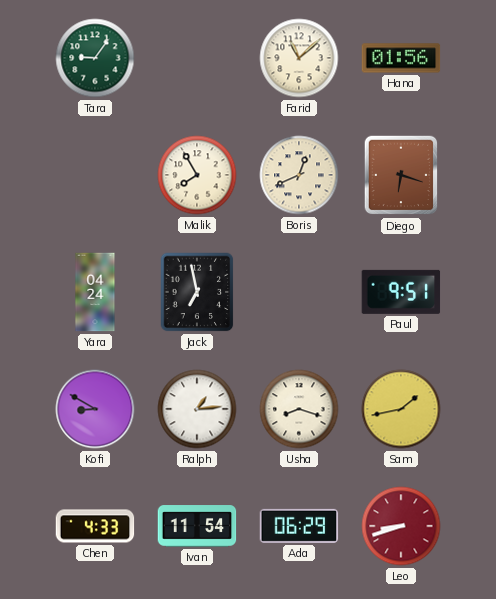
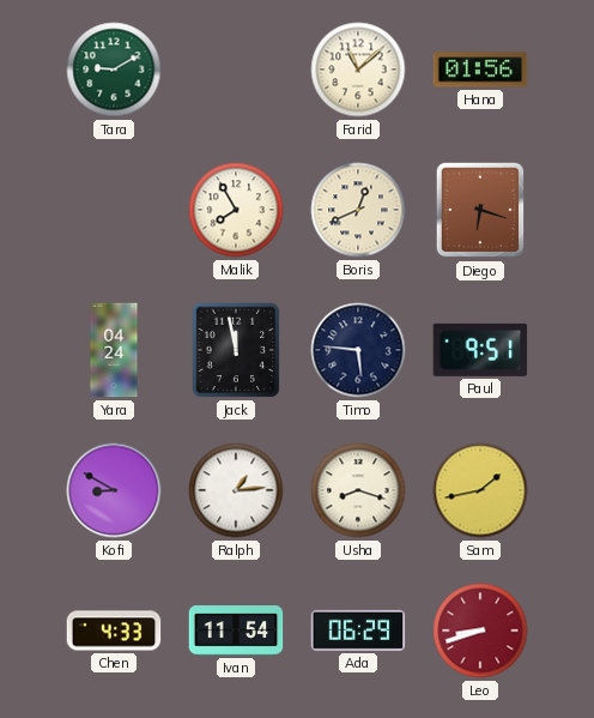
Tara: 9:06 -> 9:10 (114, 70)
Jack: 6:58 -> 11:58 (236, 350)
Timo: none -> 5:46 (358, 350)
